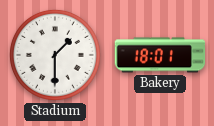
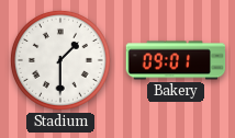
Bakery: 18:01 -> 09:01 (176, 60)
